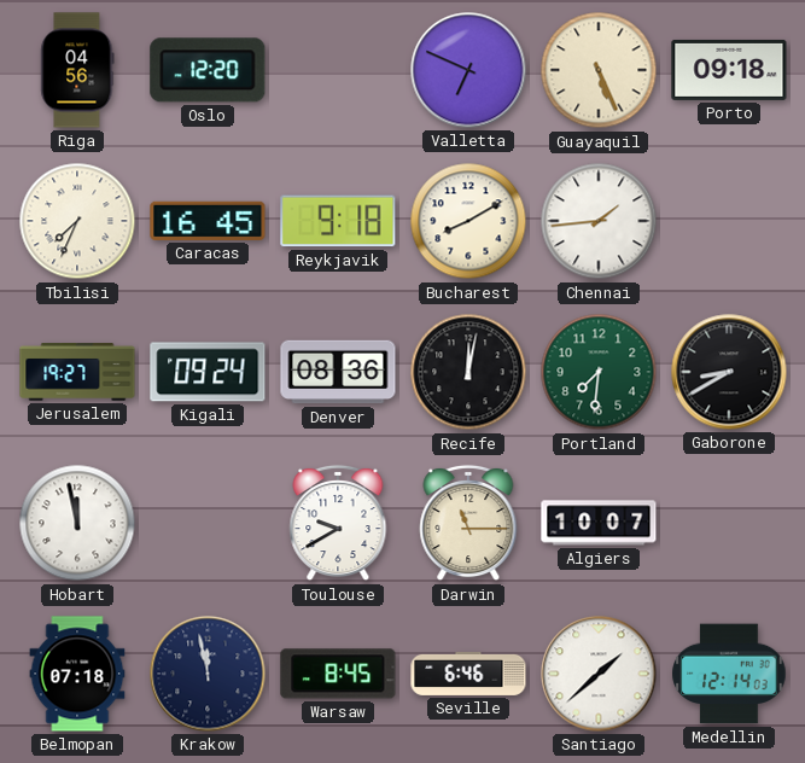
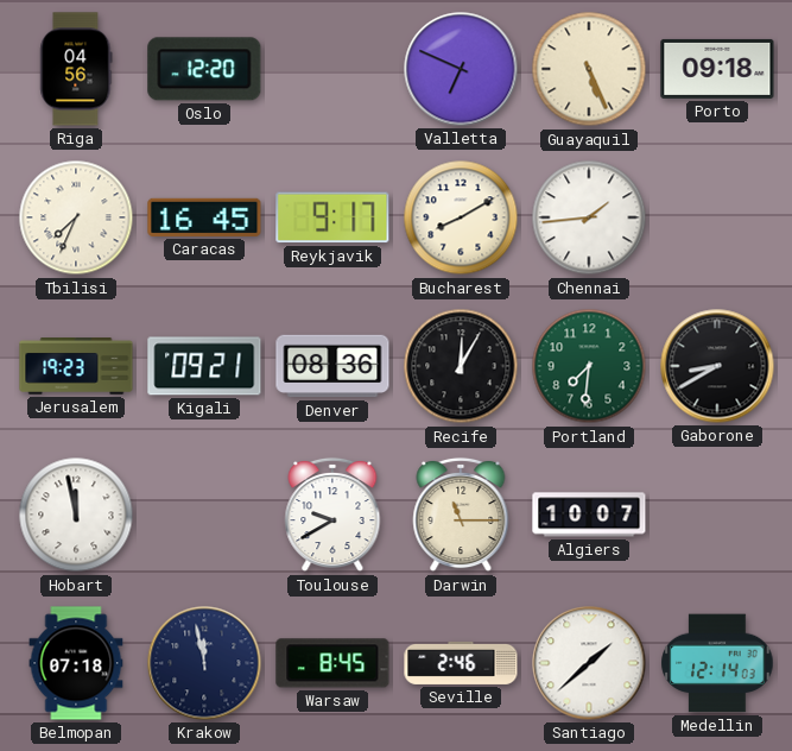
Reykjavik: 9:18 -> 9:17 (332, 217)
Jerusalem: 19:27 -> 19:23 (76, 366)
Kigali: 09:24 -> 09:21 (204, 366)
Recife: 12:02 -> 12:05 (461, 366)
Seville: 6:46 -> 2:46 (461, 663)
